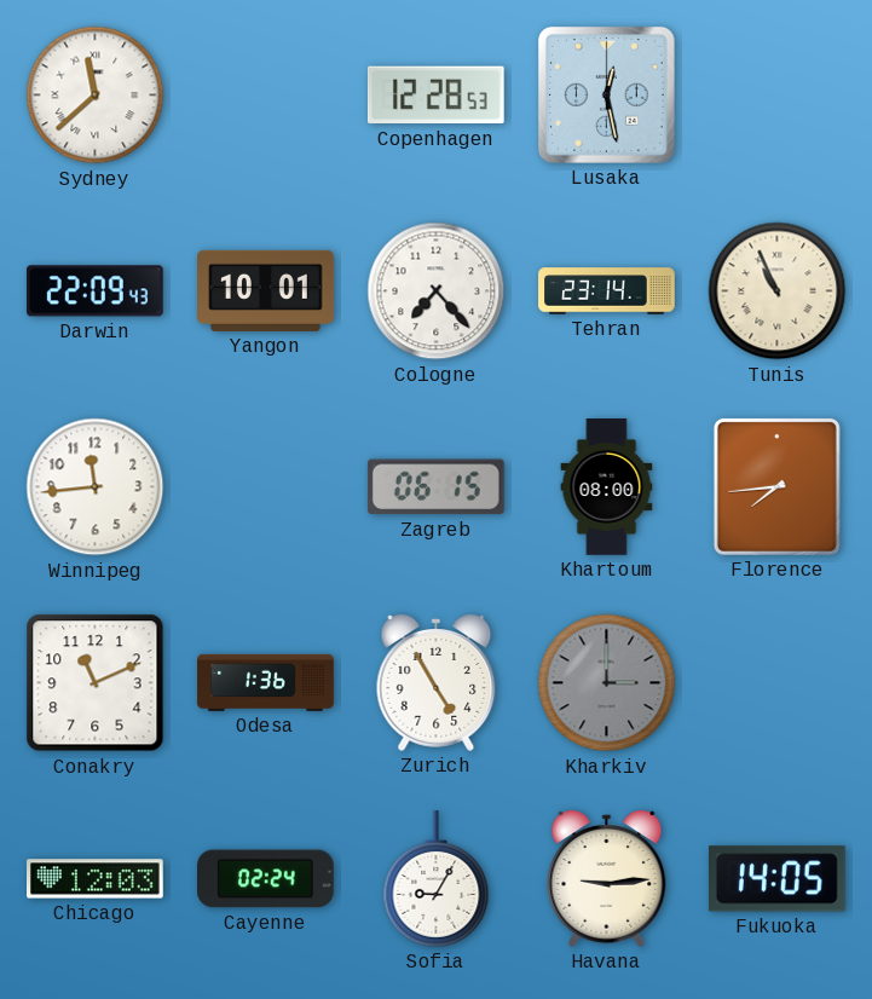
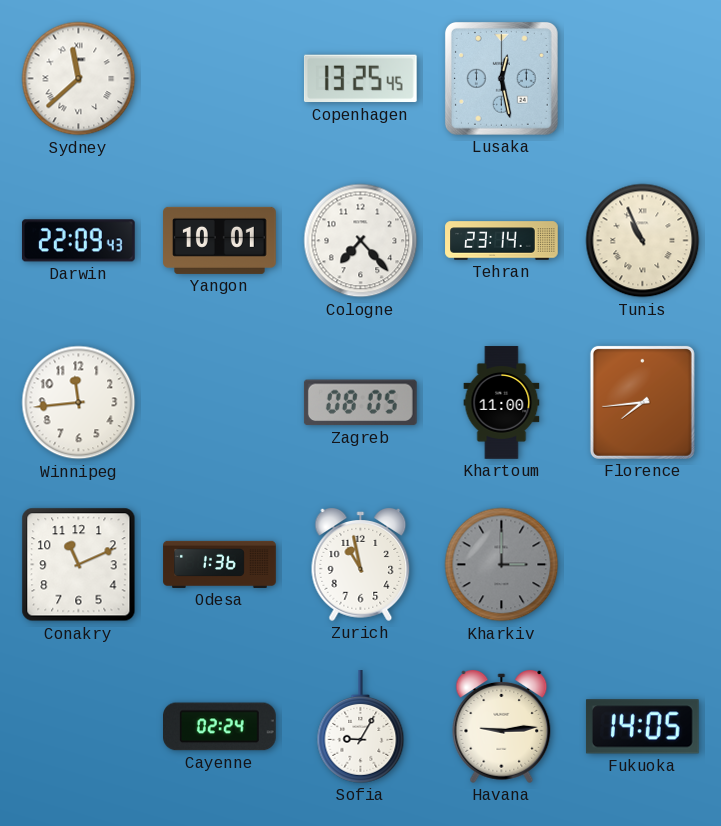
Copenhagen: 12:28 -> 13:25 (360, 79)
Zagreb: 06:15 -> 08:05 (360, 403)
Khartoum: 08:00 -> 11:00 (502, 403)
Zurich: 4:55 -> 10:58 (361, 564)
Chicago: 12:03 -> none (96, 879)
